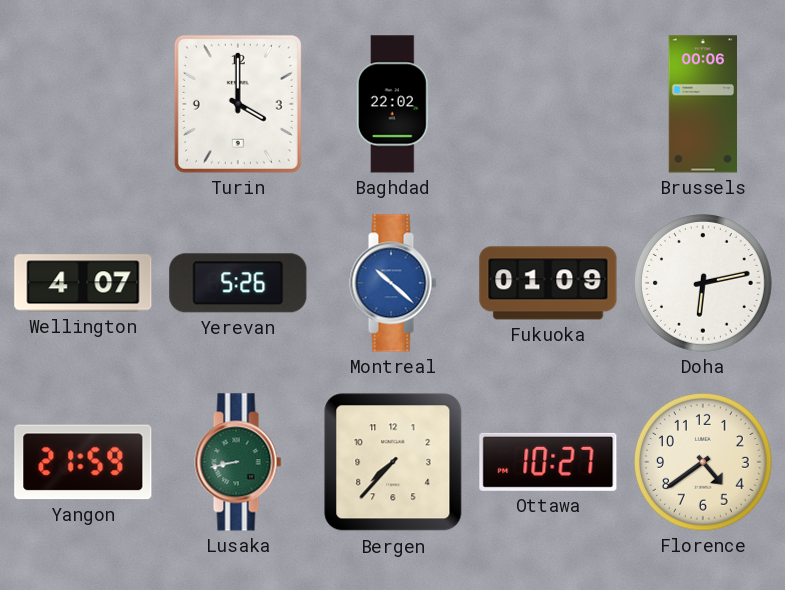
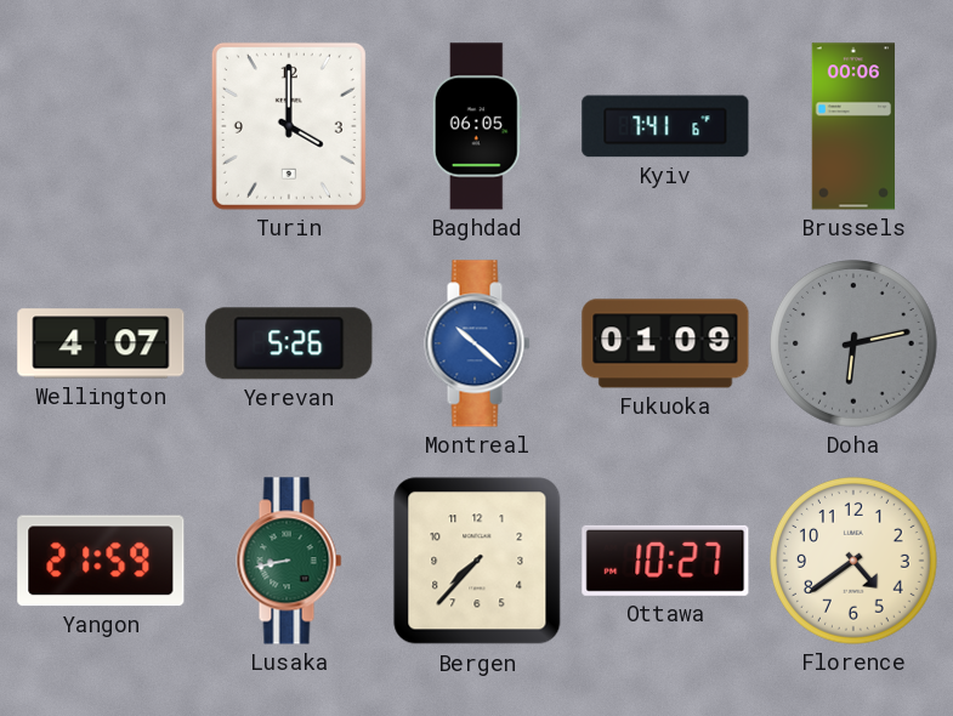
Baghdad: 22:02 -> 06:05 (477, 126)
Kyiv: none -> 7:41 (665, 126)
Doha dial: white -> grey (855, 345)
